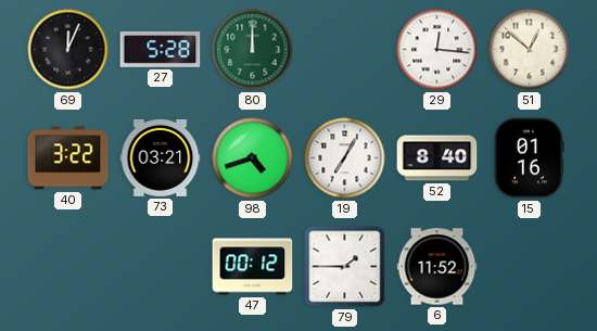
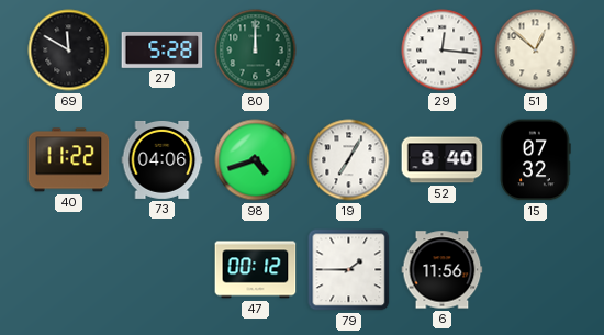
69: 12:04 -> 11:50 (69, 51)
40: 3:22 -> 11:22 (69, 160)
73: 03:21 -> 04:06 (163, 159)
15: 01:16 -> 07:32 (535, 160)
6: 11:52 -> 11:56 (443, 270)
